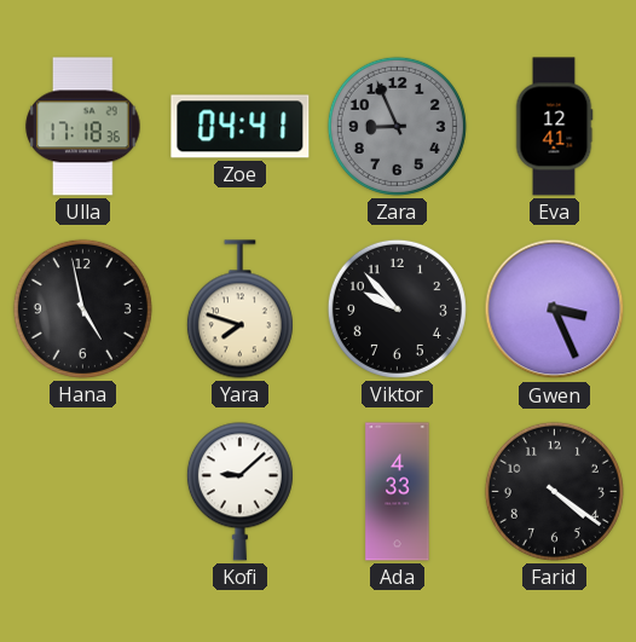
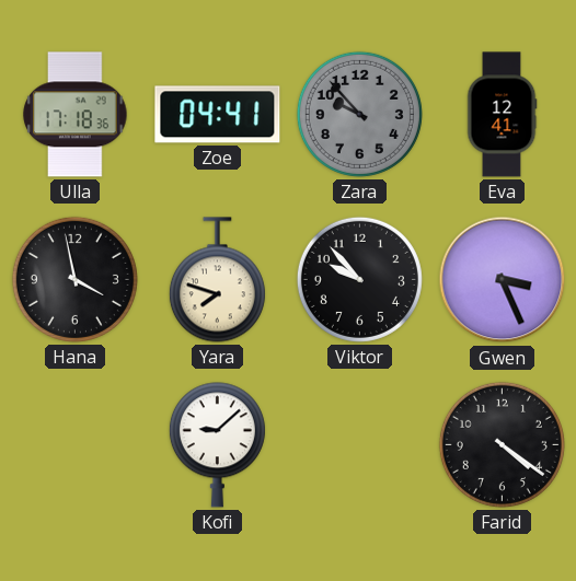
Zara: 8:56 -> 9:53 (359, 114)
Hana: 4:58 -> 3:58 (74, 279)
Ada: 4:33 -> none (398, 492)
